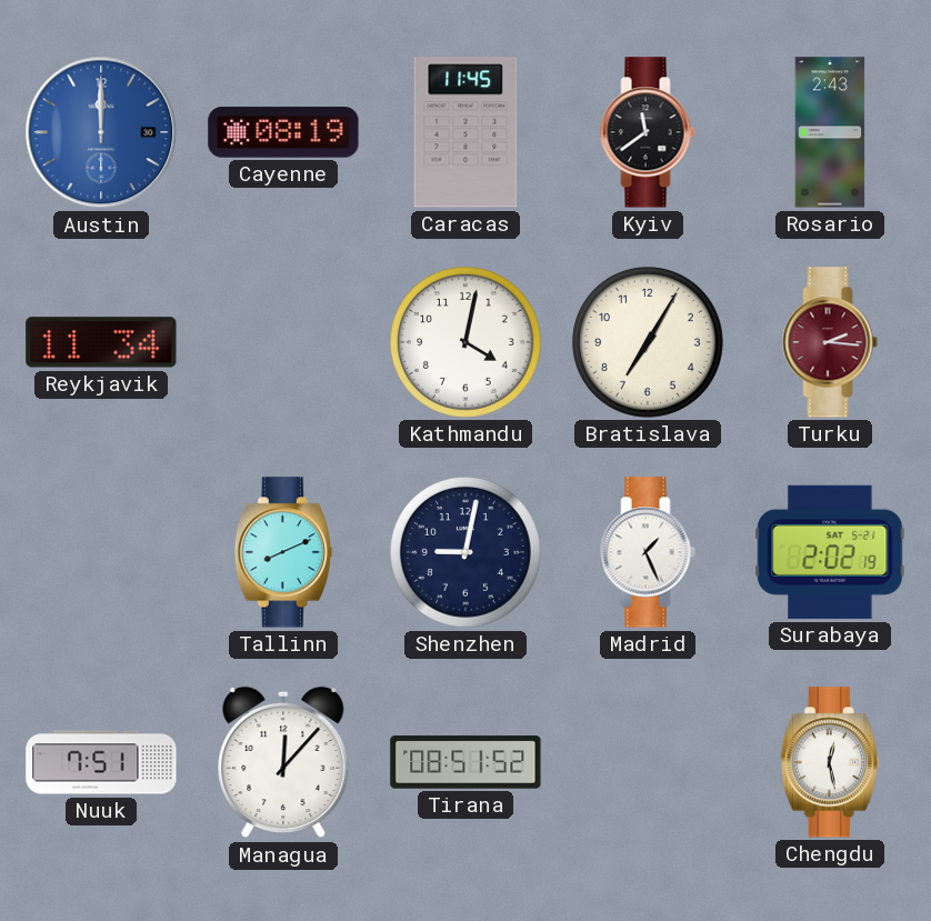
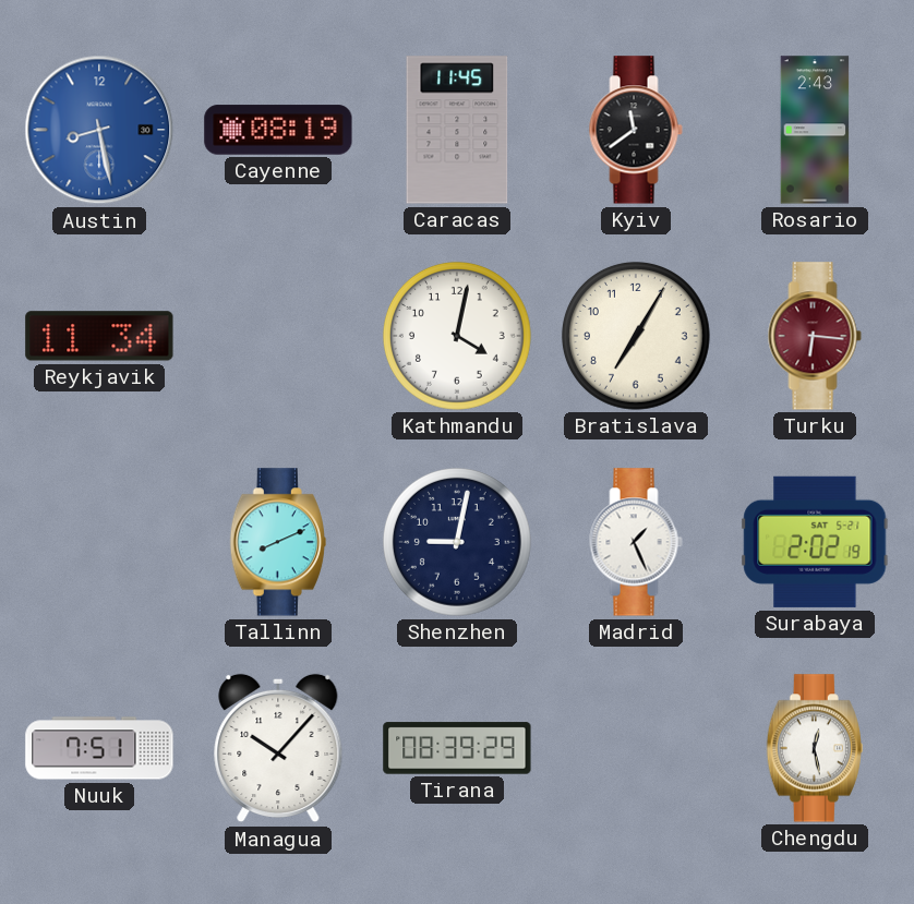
Austin: 12:00 -> 8:28 (99, 130)
Turku: 2:16 -> 6:16 (815, 336)
Managua: 12:07 -> 10:07 (278, 748)
Tirana: 08:51 -> 08:39 (457, 748)
